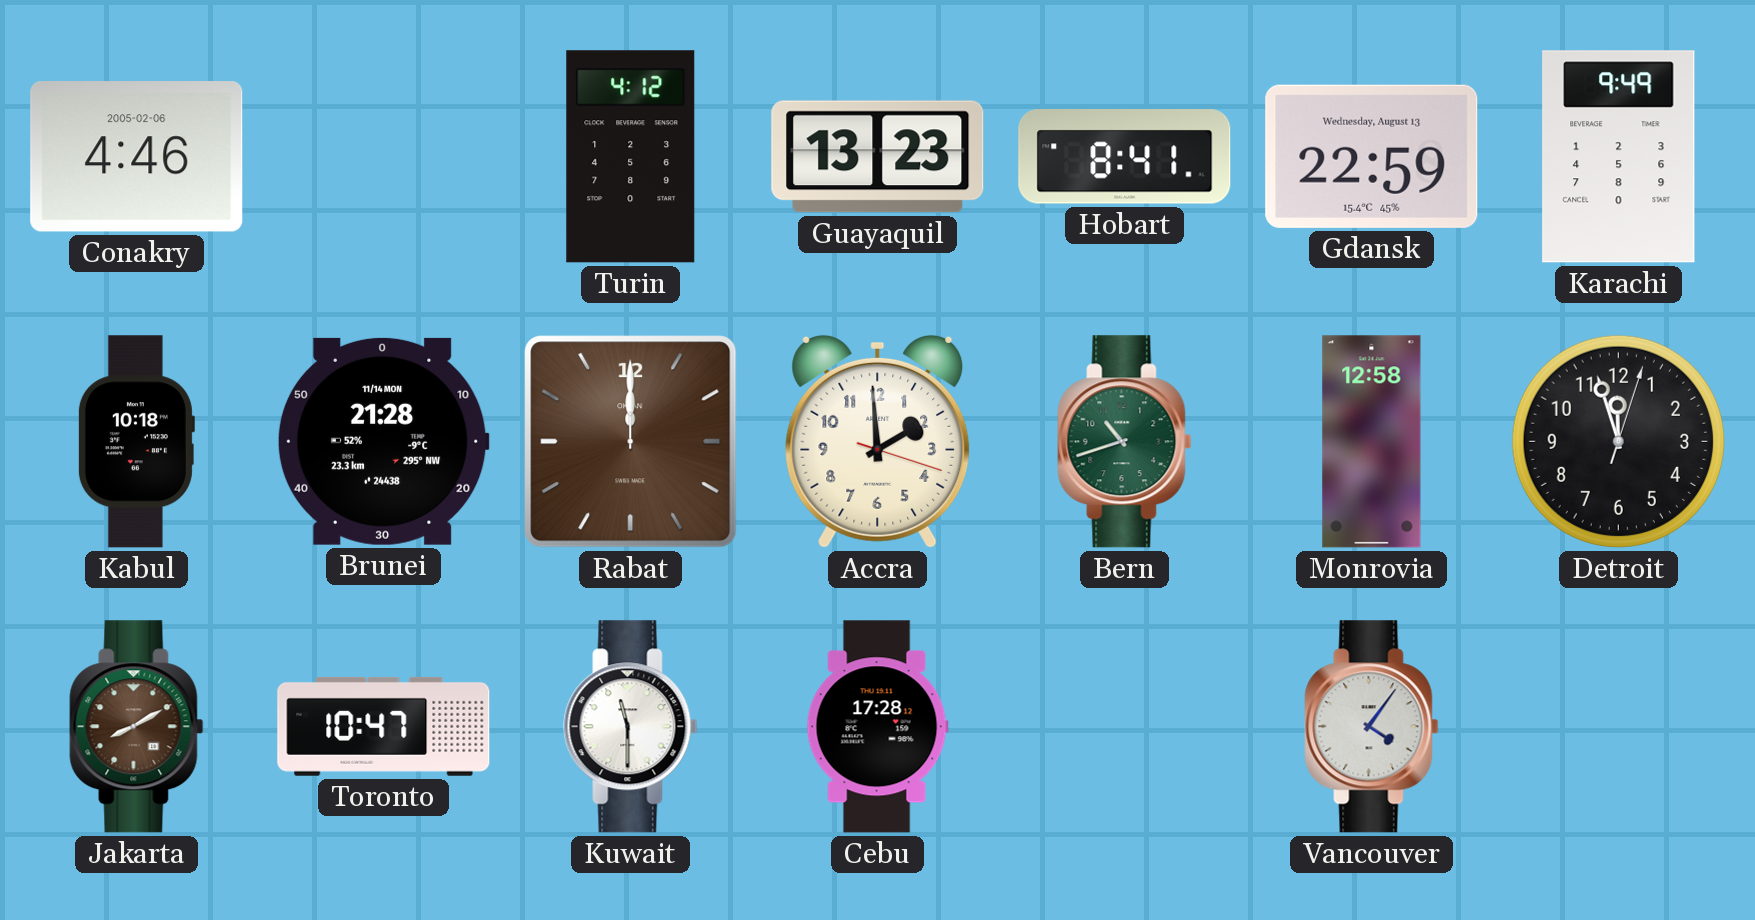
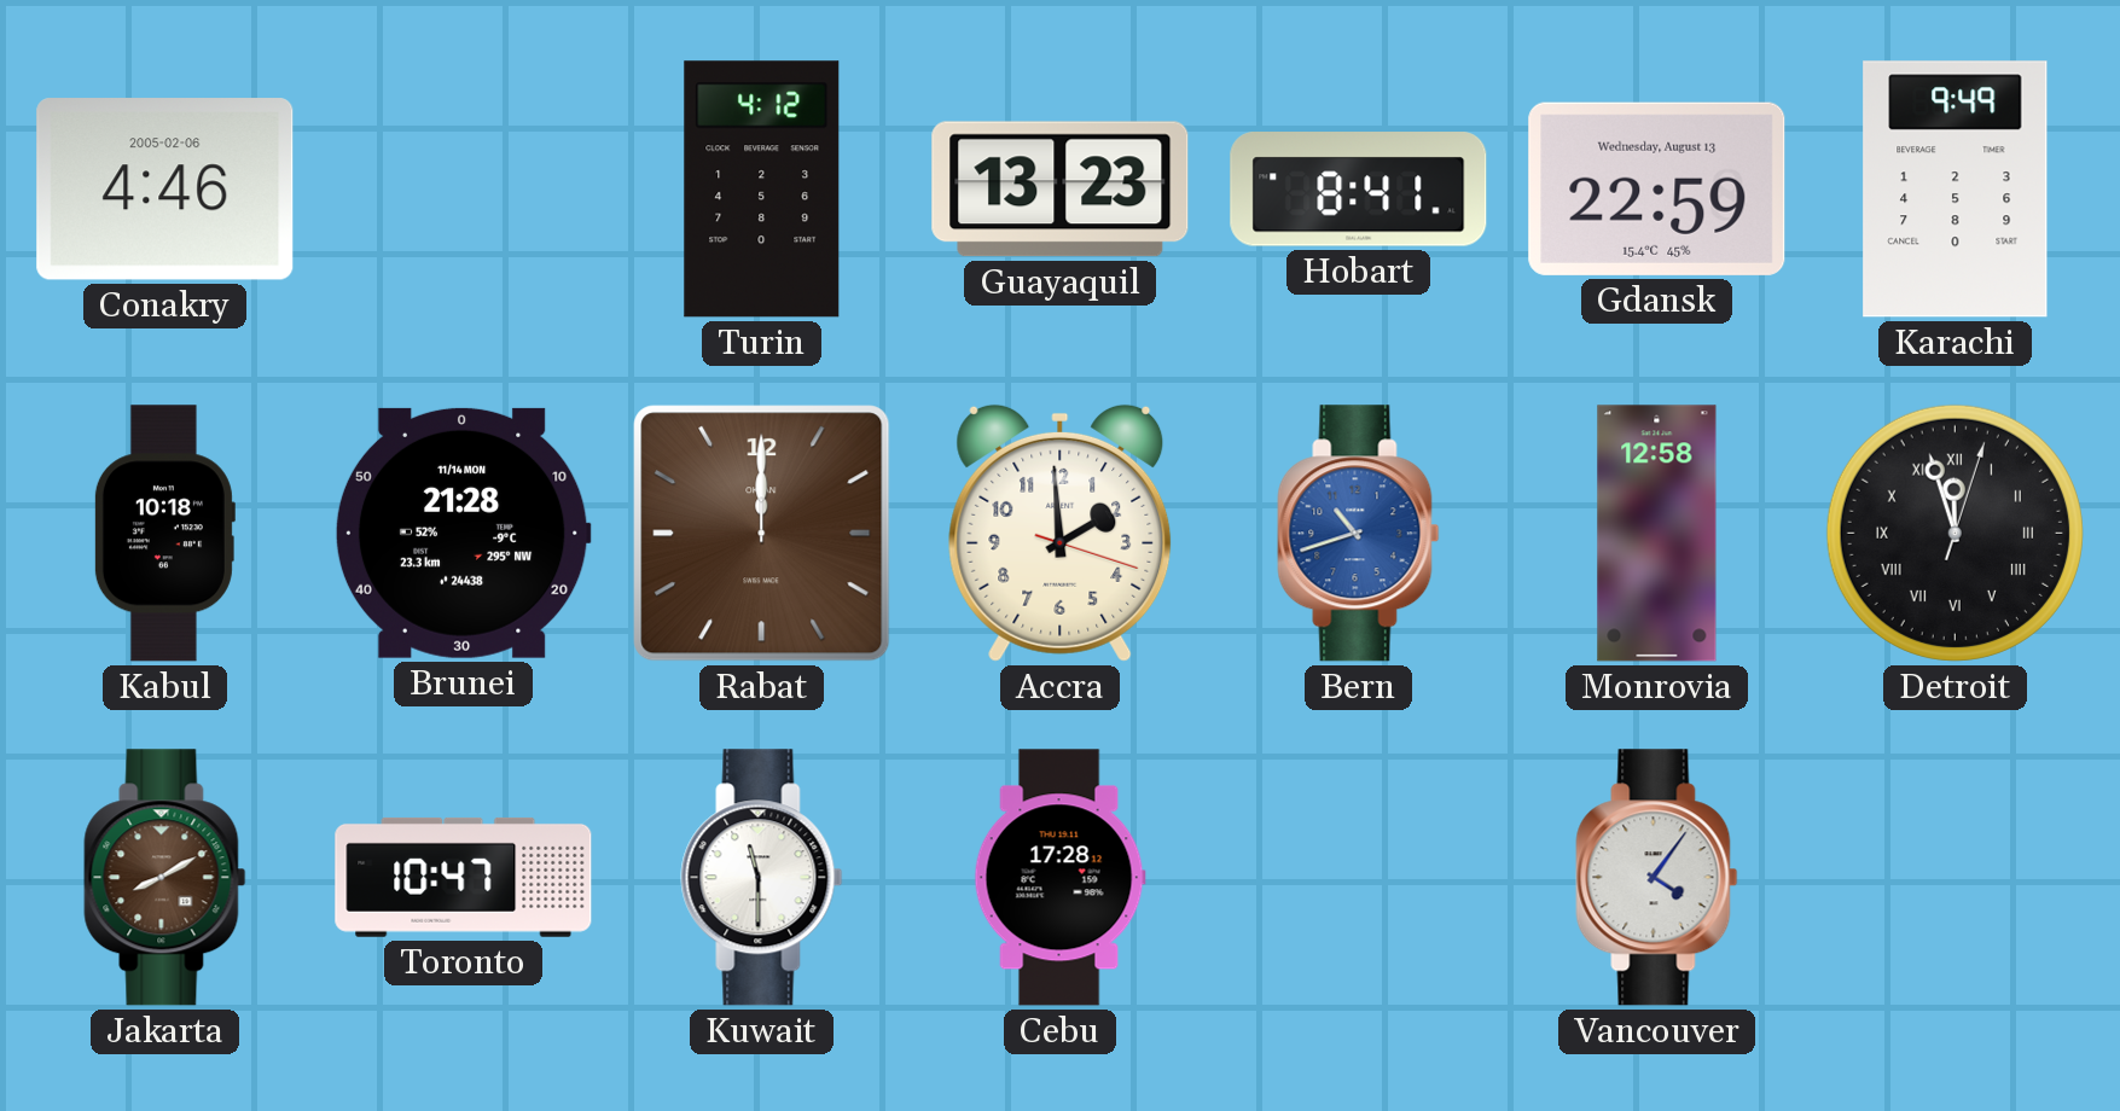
Bern dial: green -> blue (1359, 534)
Detroit numerals: Arabic -> Roman (1955, 533)
